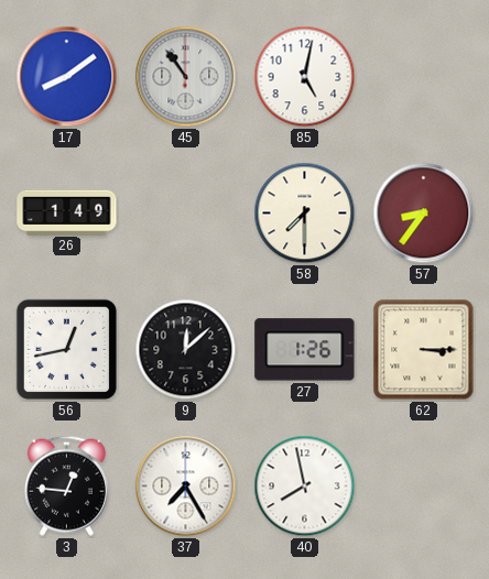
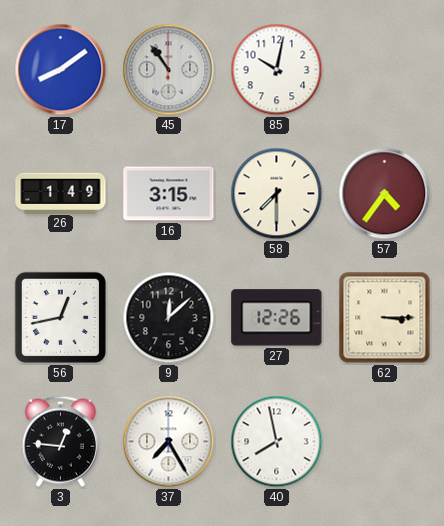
85: 5:02 -> 10:02 (277, 70)
16: none -> 3:15 (169, 194)
57: 8:36 -> 4:36 (385, 194)
27: 1:26 -> 12:26 (277, 318)
